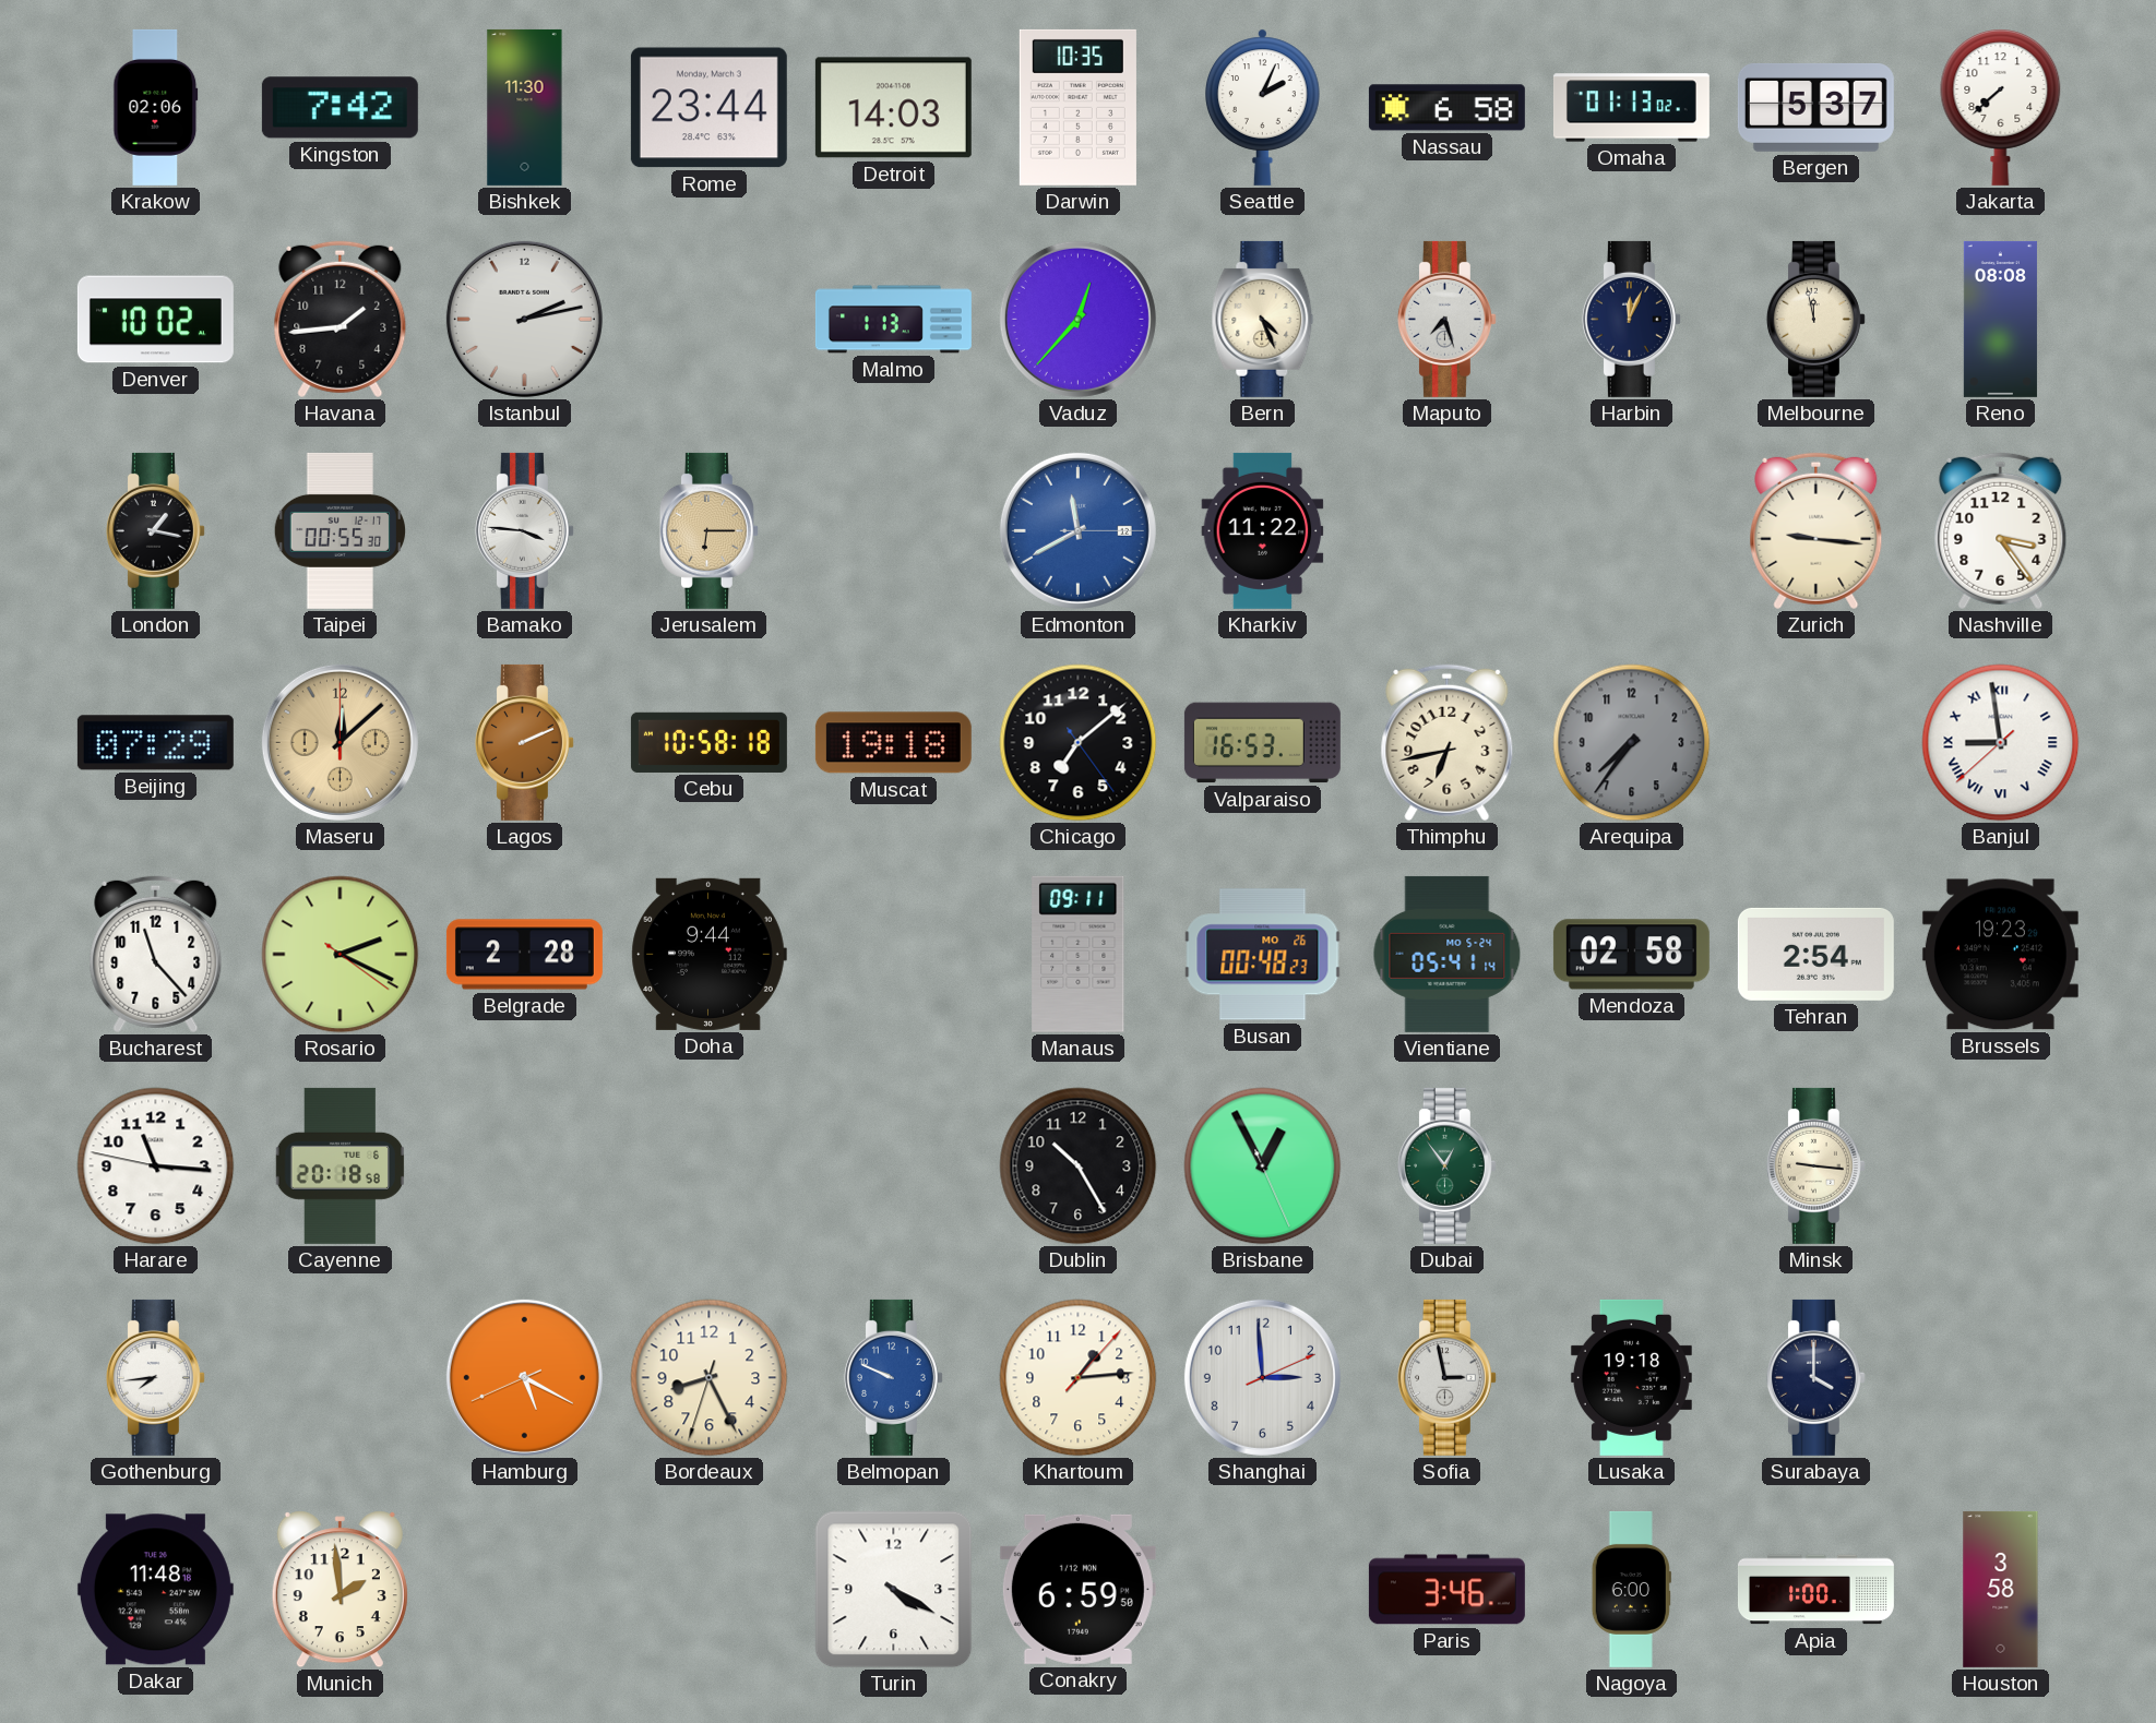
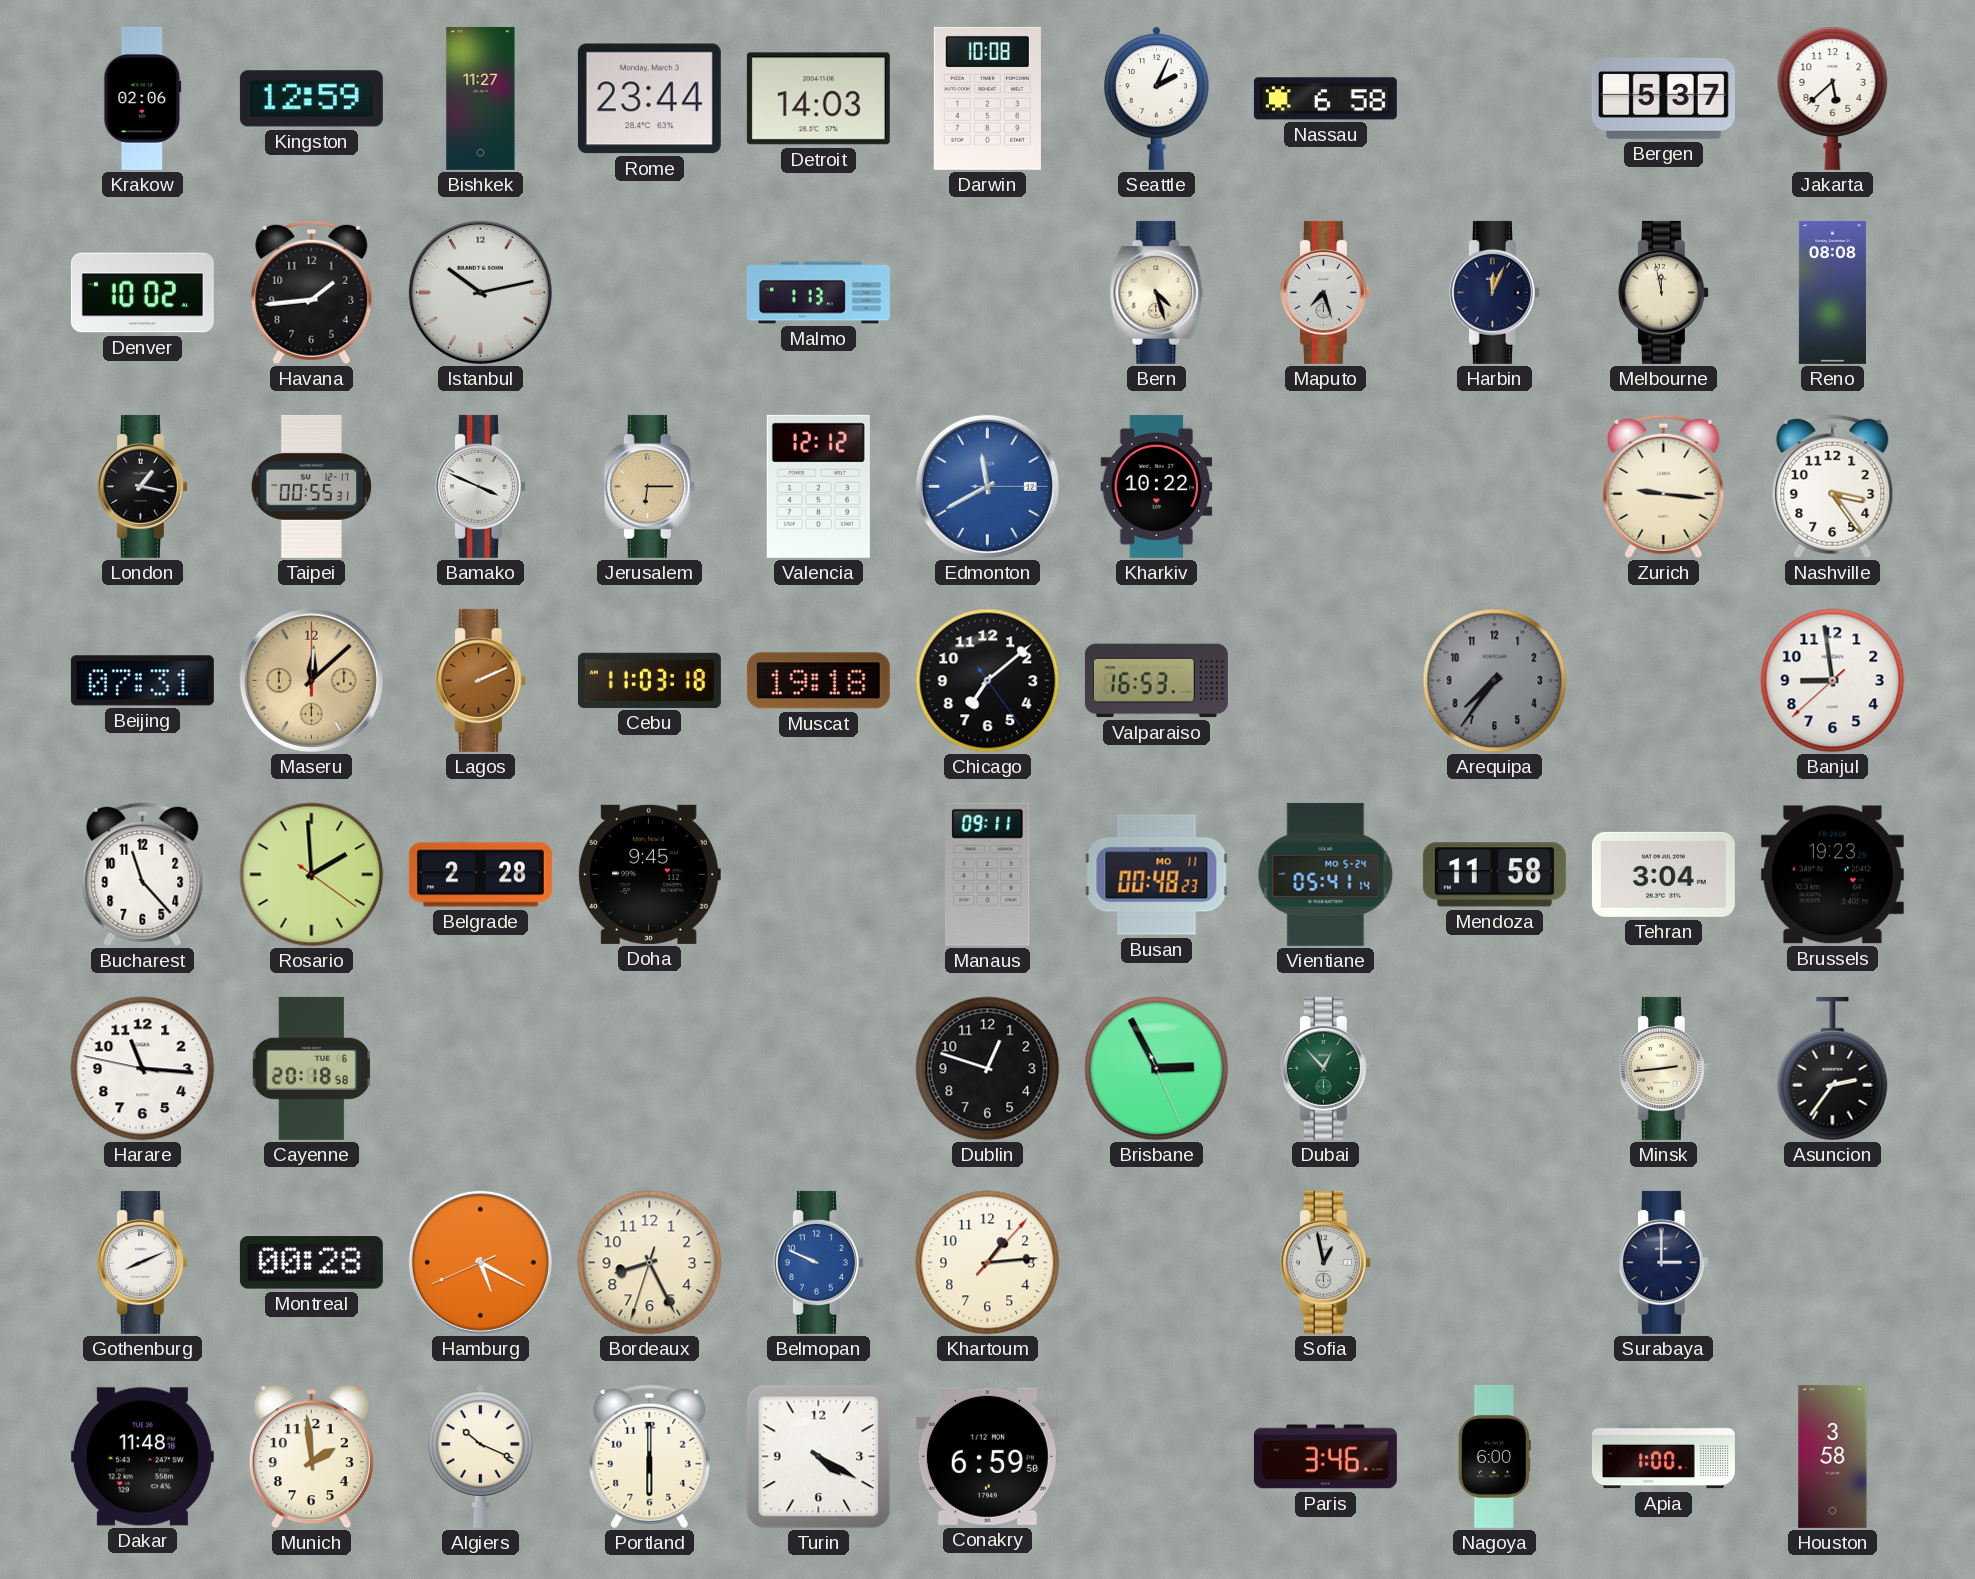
Kingston: 7:42 -> 12:59 (311, 99)
Bishkek: 11:30 -> 11:27 (481, 98)
Darwin: 10:35 -> 10:08 (987, 98)
Omaha: 01:13 -> none (1631, 108)
Jakarta: 7:38 -> 5:38 (1833, 99)
Istanbul: 2:13 -> 10:13 (480, 292)
Vaduz: 12:37 -> none (1077, 319)
Bern: 4:26 -> 4:27 (1157, 292)
Taipei: 00:55:30 -> 00:55:31 (311, 486)
Bamako: 3:46 -> 3:49 (480, 486)
Valencia: none -> 12:12 (818, 486)
Kharkiv: 11:22 -> 10:22 (1157, 486)
Beijing: 07:29 -> 07:31 (142, 681)
Cebu: 10:58 -> 11:03 (649, 680)
Thimphu: 6:43 -> none (1448, 743)
Banjul numerals: Roman -> Arabic (1833, 681)
Rosario: 2:19 -> 1:59 (312, 875)
Doha: 9:44 -> 9:45 (649, 874)
Busan date: MO 26 -> MO 11 (1157, 875)
Mendoza: 02:58 -> 11:58 (1494, 875)
Tehran: 2:54 -> 3:04 (1663, 874)
Dublin: 10:25 -> 12:48 (988, 1069)
Brisbane: 12:55 -> 2:55 (1157, 1069)
Dubai: 12:54 -> 12:53 (1325, 1068)
Minsk: 9:16 -> 2:44 (1663, 1068)
Asuncion: none -> 2:36 (1833, 1069)
Gothenburg: 7:44 -> 8:11 (142, 1262)
Montreal: none -> 00:28 (311, 1263)
Shanghai: 2:59 -> none (1262, 1377)
Sofia: 2:58 -> 12:58 (1325, 1262)
Lusaka: 19:18 -> none (1631, 1377)
Surabaya: 4:00 -> 3:00 (1663, 1262)
Algiers: none -> 10:19 (481, 1456)
Portland: none -> 6:00 (650, 1457)
